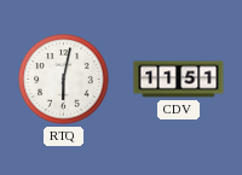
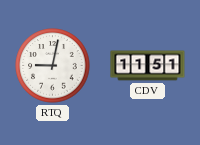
RTQ: 6:02 -> 9:02 (53, 66)
